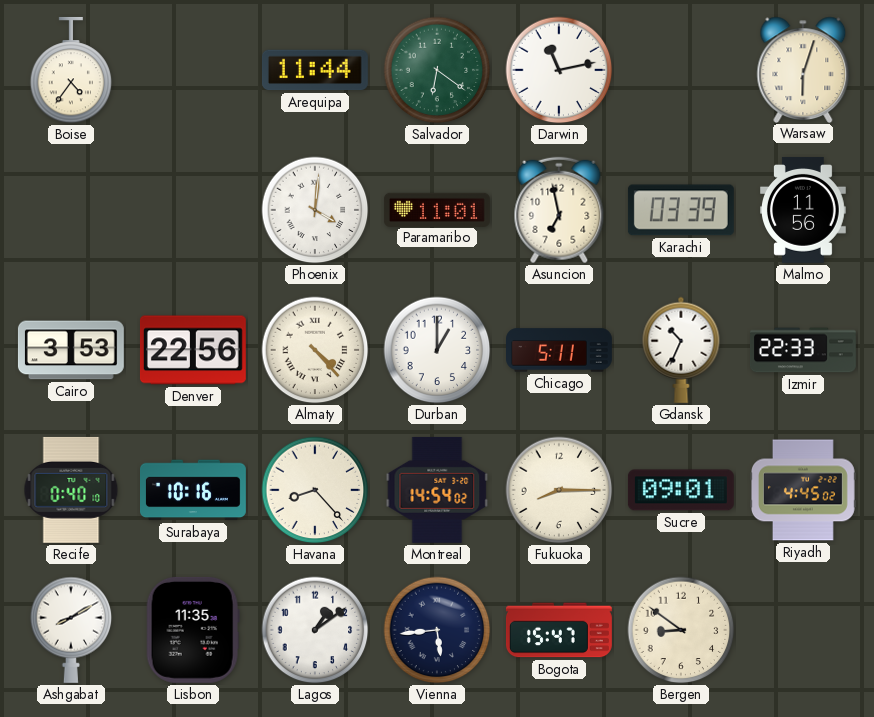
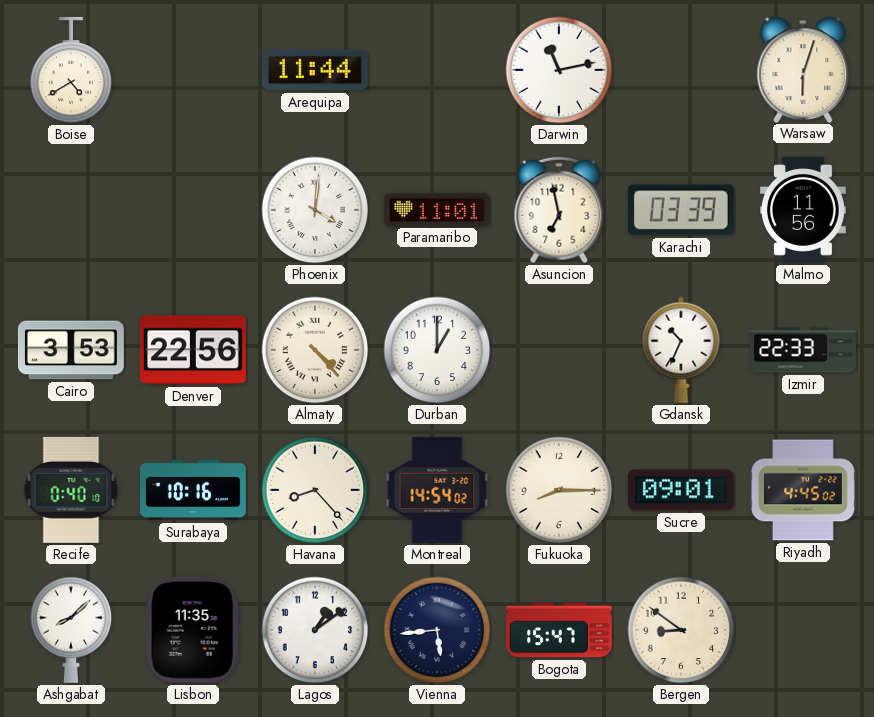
Boise: 4:36 -> 4:40 (71, 70)
Salvador: 6:21 -> none (437, 70)
Chicago: 5:11 -> none (560, 350)
Ashgabat: 8:10 -> 8:08 (71, 630)
